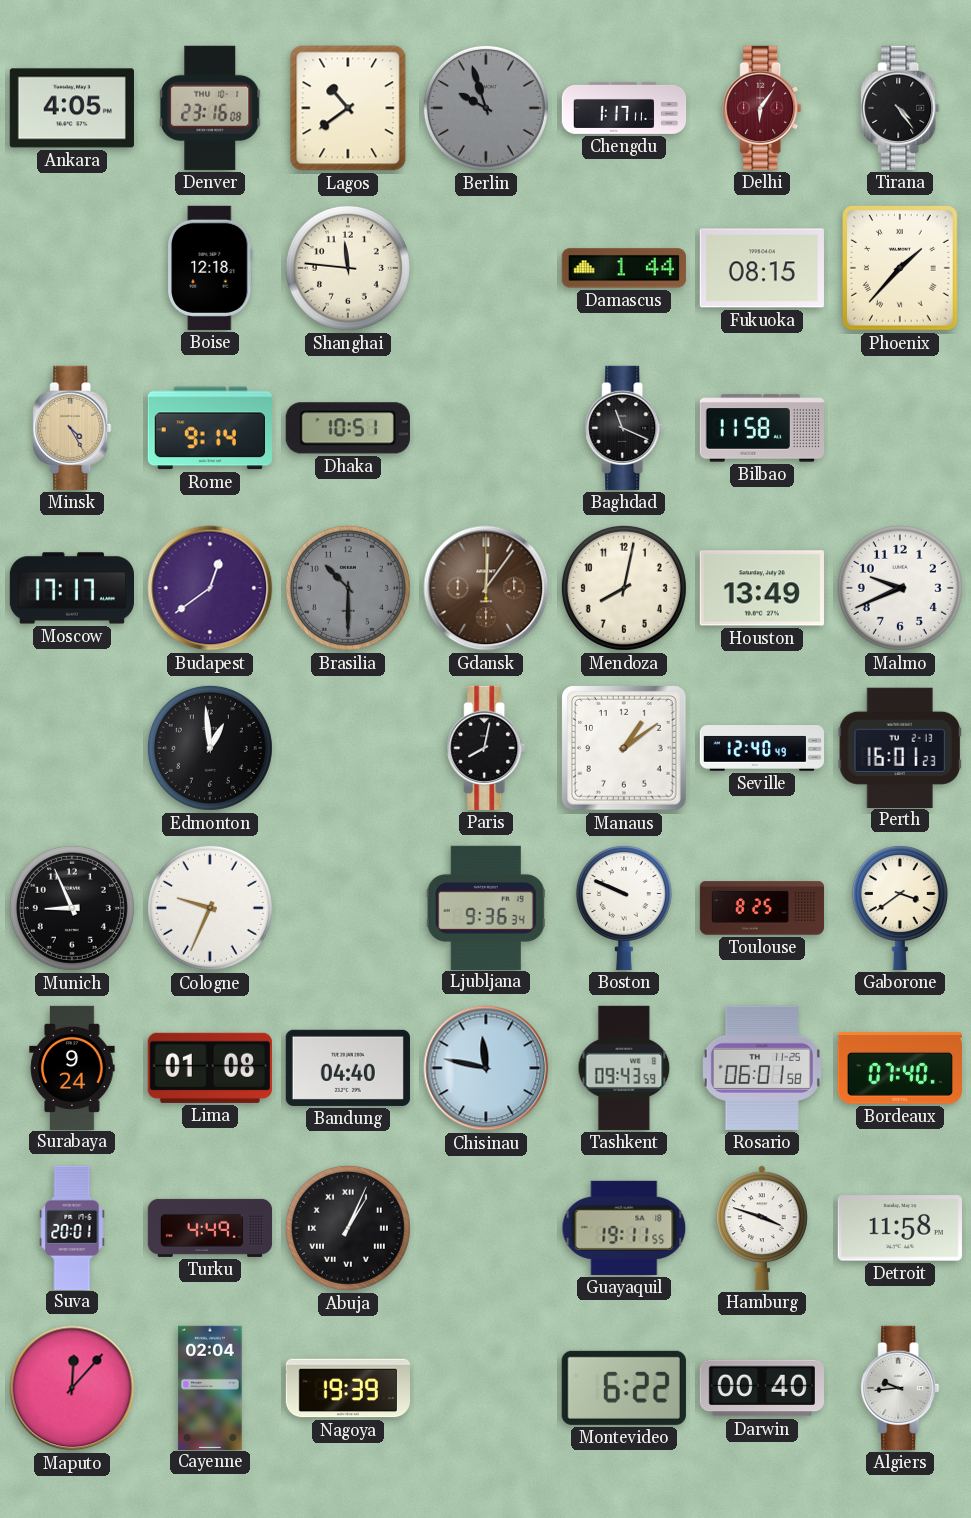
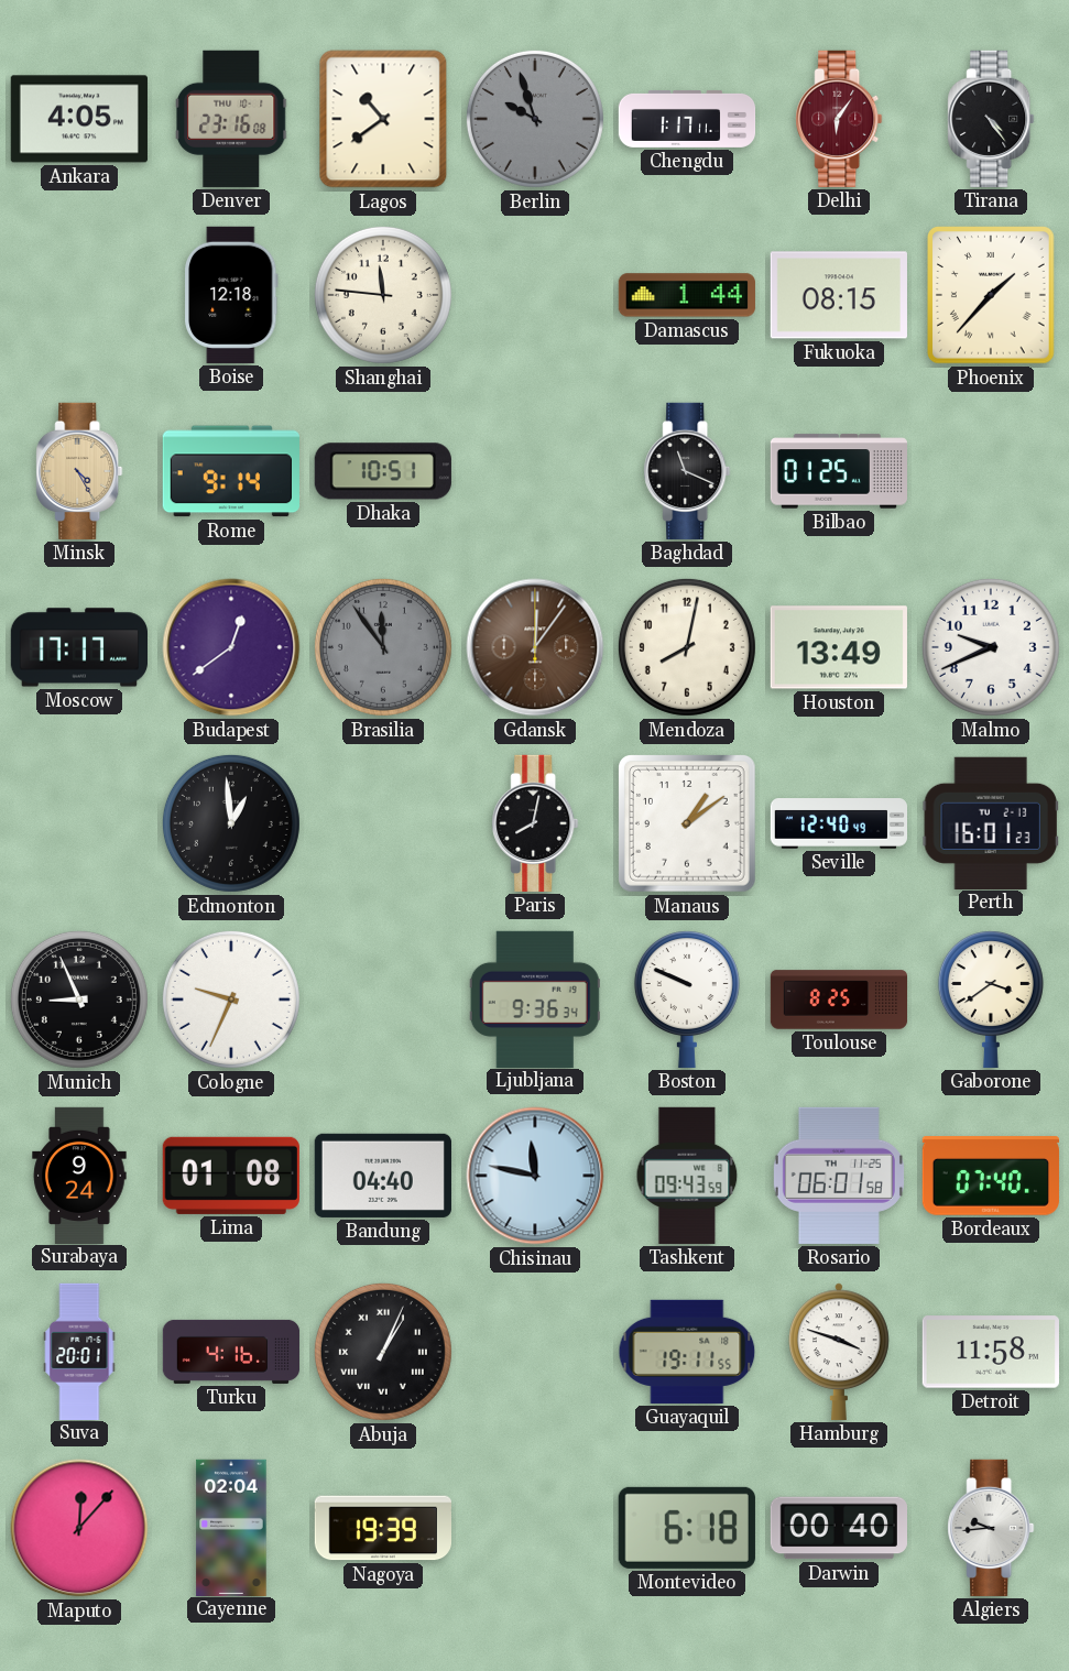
Bilbao: 11:58 -> 01:25 (838, 471)
Brasilia: 10:30 -> 11:54 (383, 647)
Turku: 4:49 -> 4:16 (231, 1352)
Montevideo: 6:22 -> 6:18 (687, 1528)
